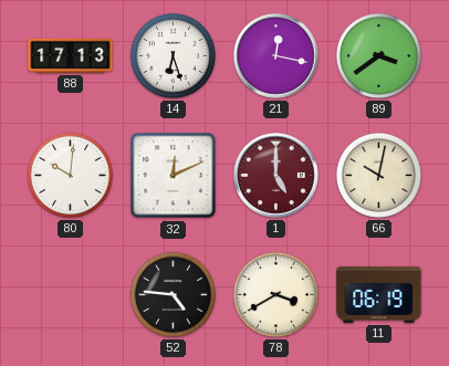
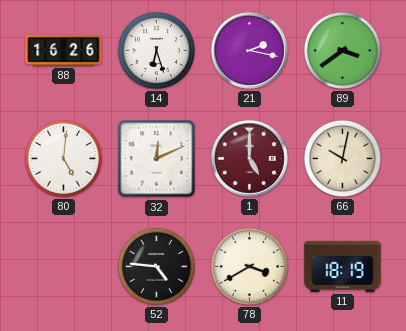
88: 17:13 -> 16:26 (64, 50)
21: 12:17 -> 2:17 (250, 51)
80: 10:01 -> 5:01 (63, 158)
11: 06:19 -> 18:19 (343, 266)
